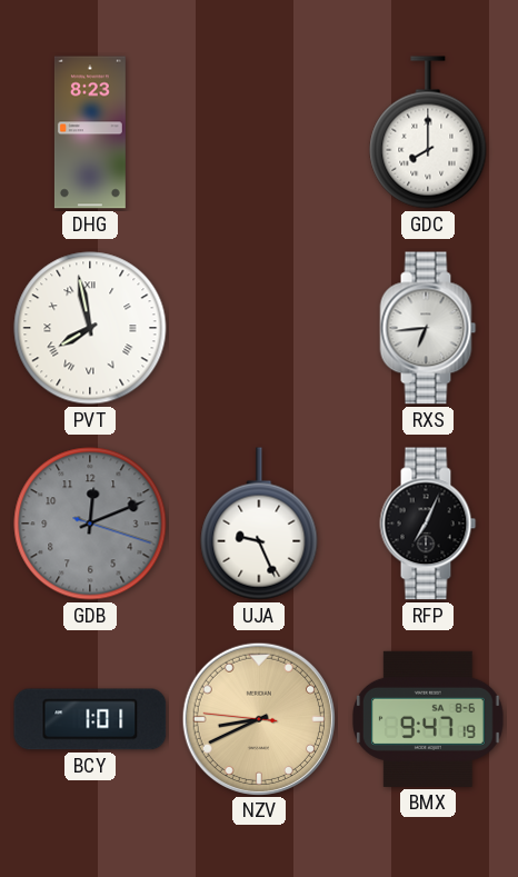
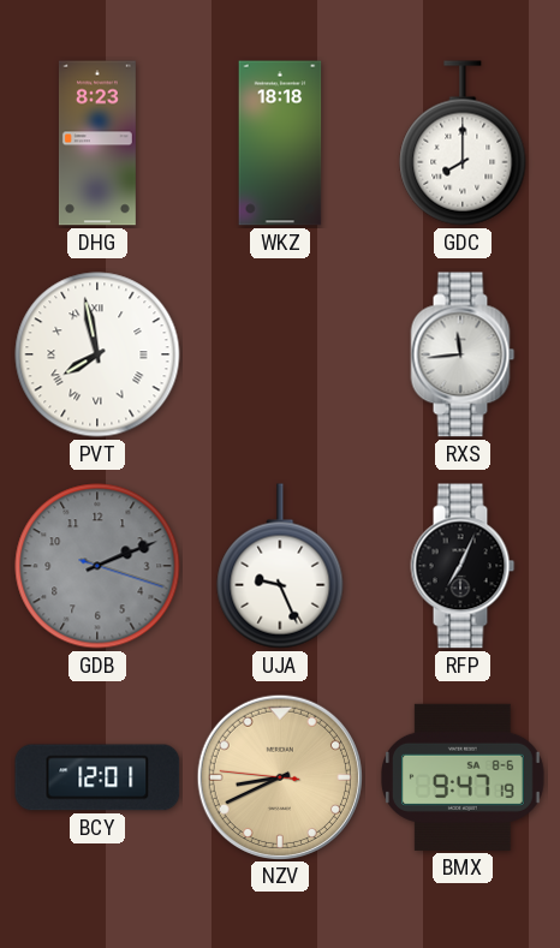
WKZ: none -> 18:18 (280, 143)
RXS: 6:44 -> 11:44 (463, 354)
GDB: 12:11 -> 2:11 (97, 566)
BCY: 1:01 -> 12:01 (97, 777)
